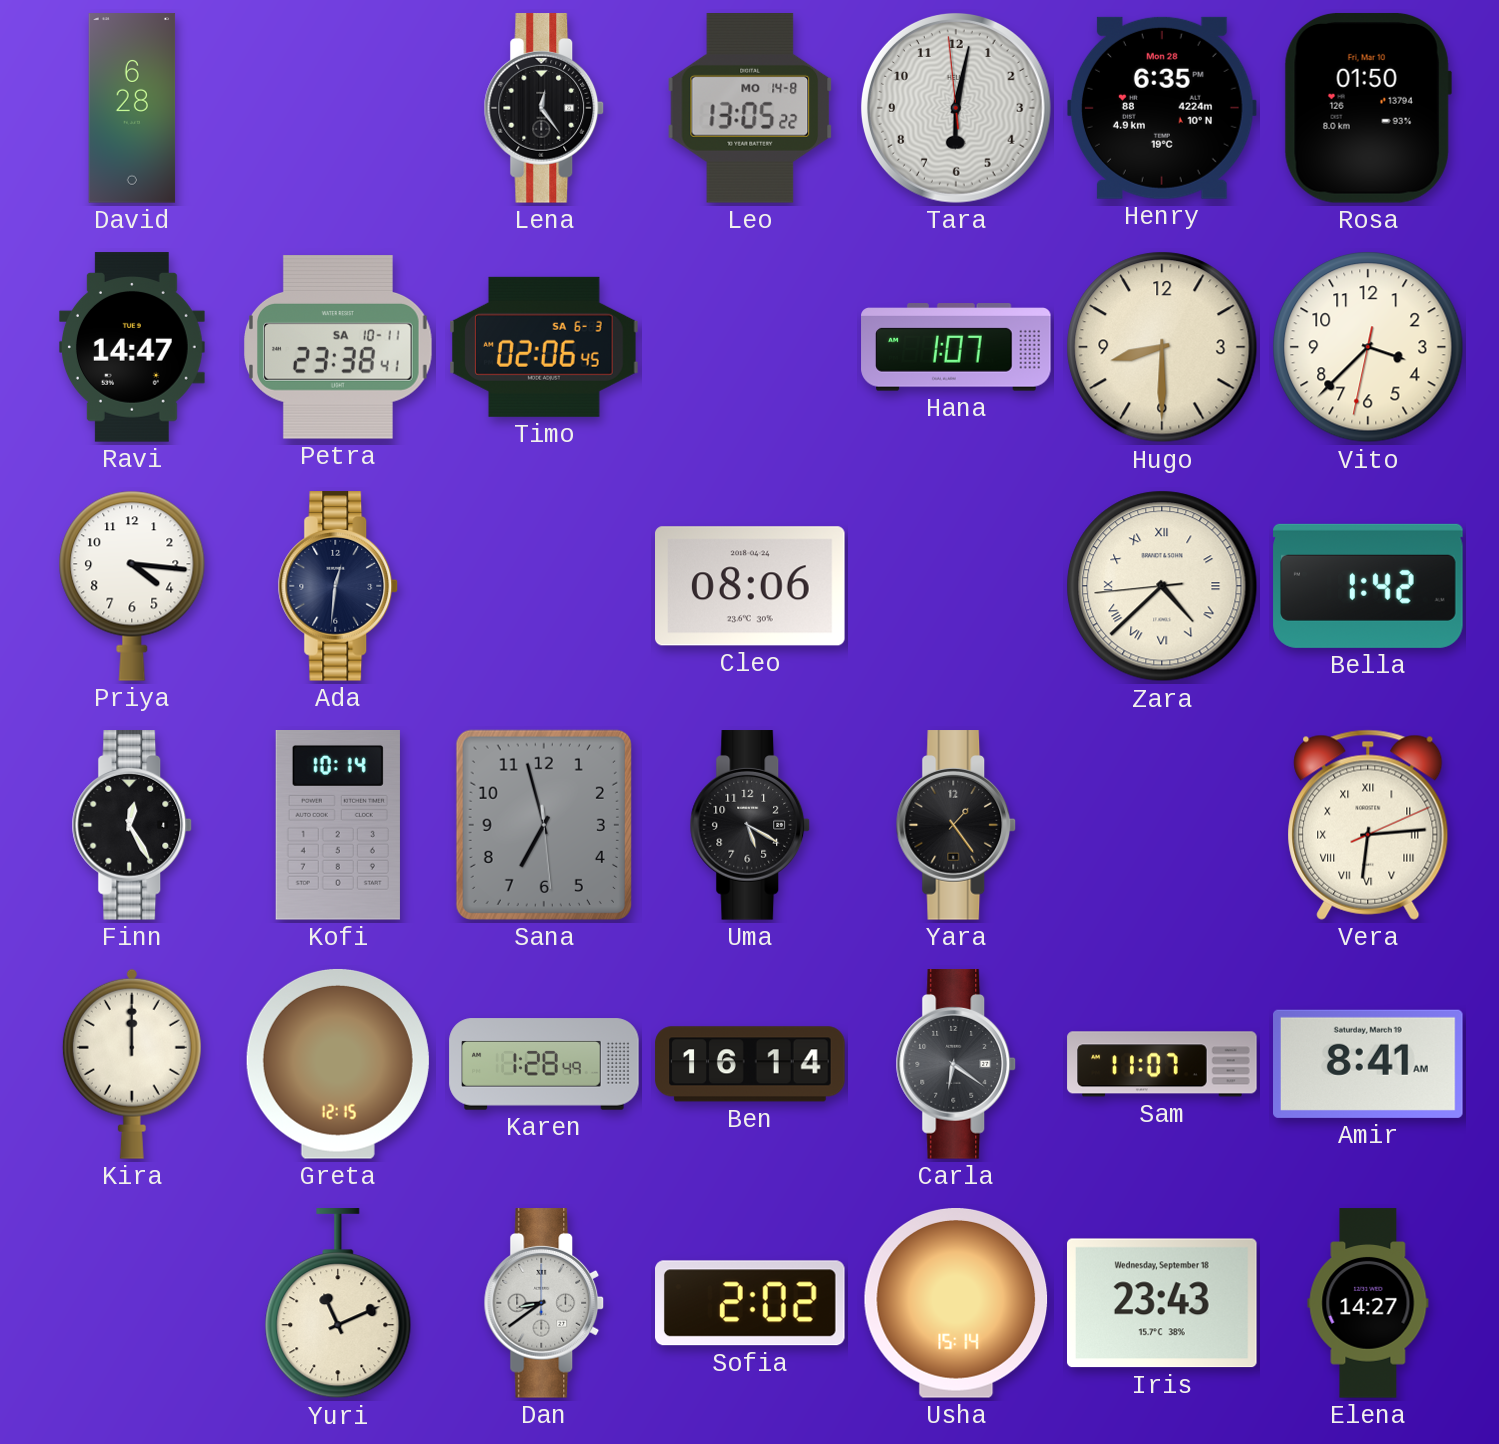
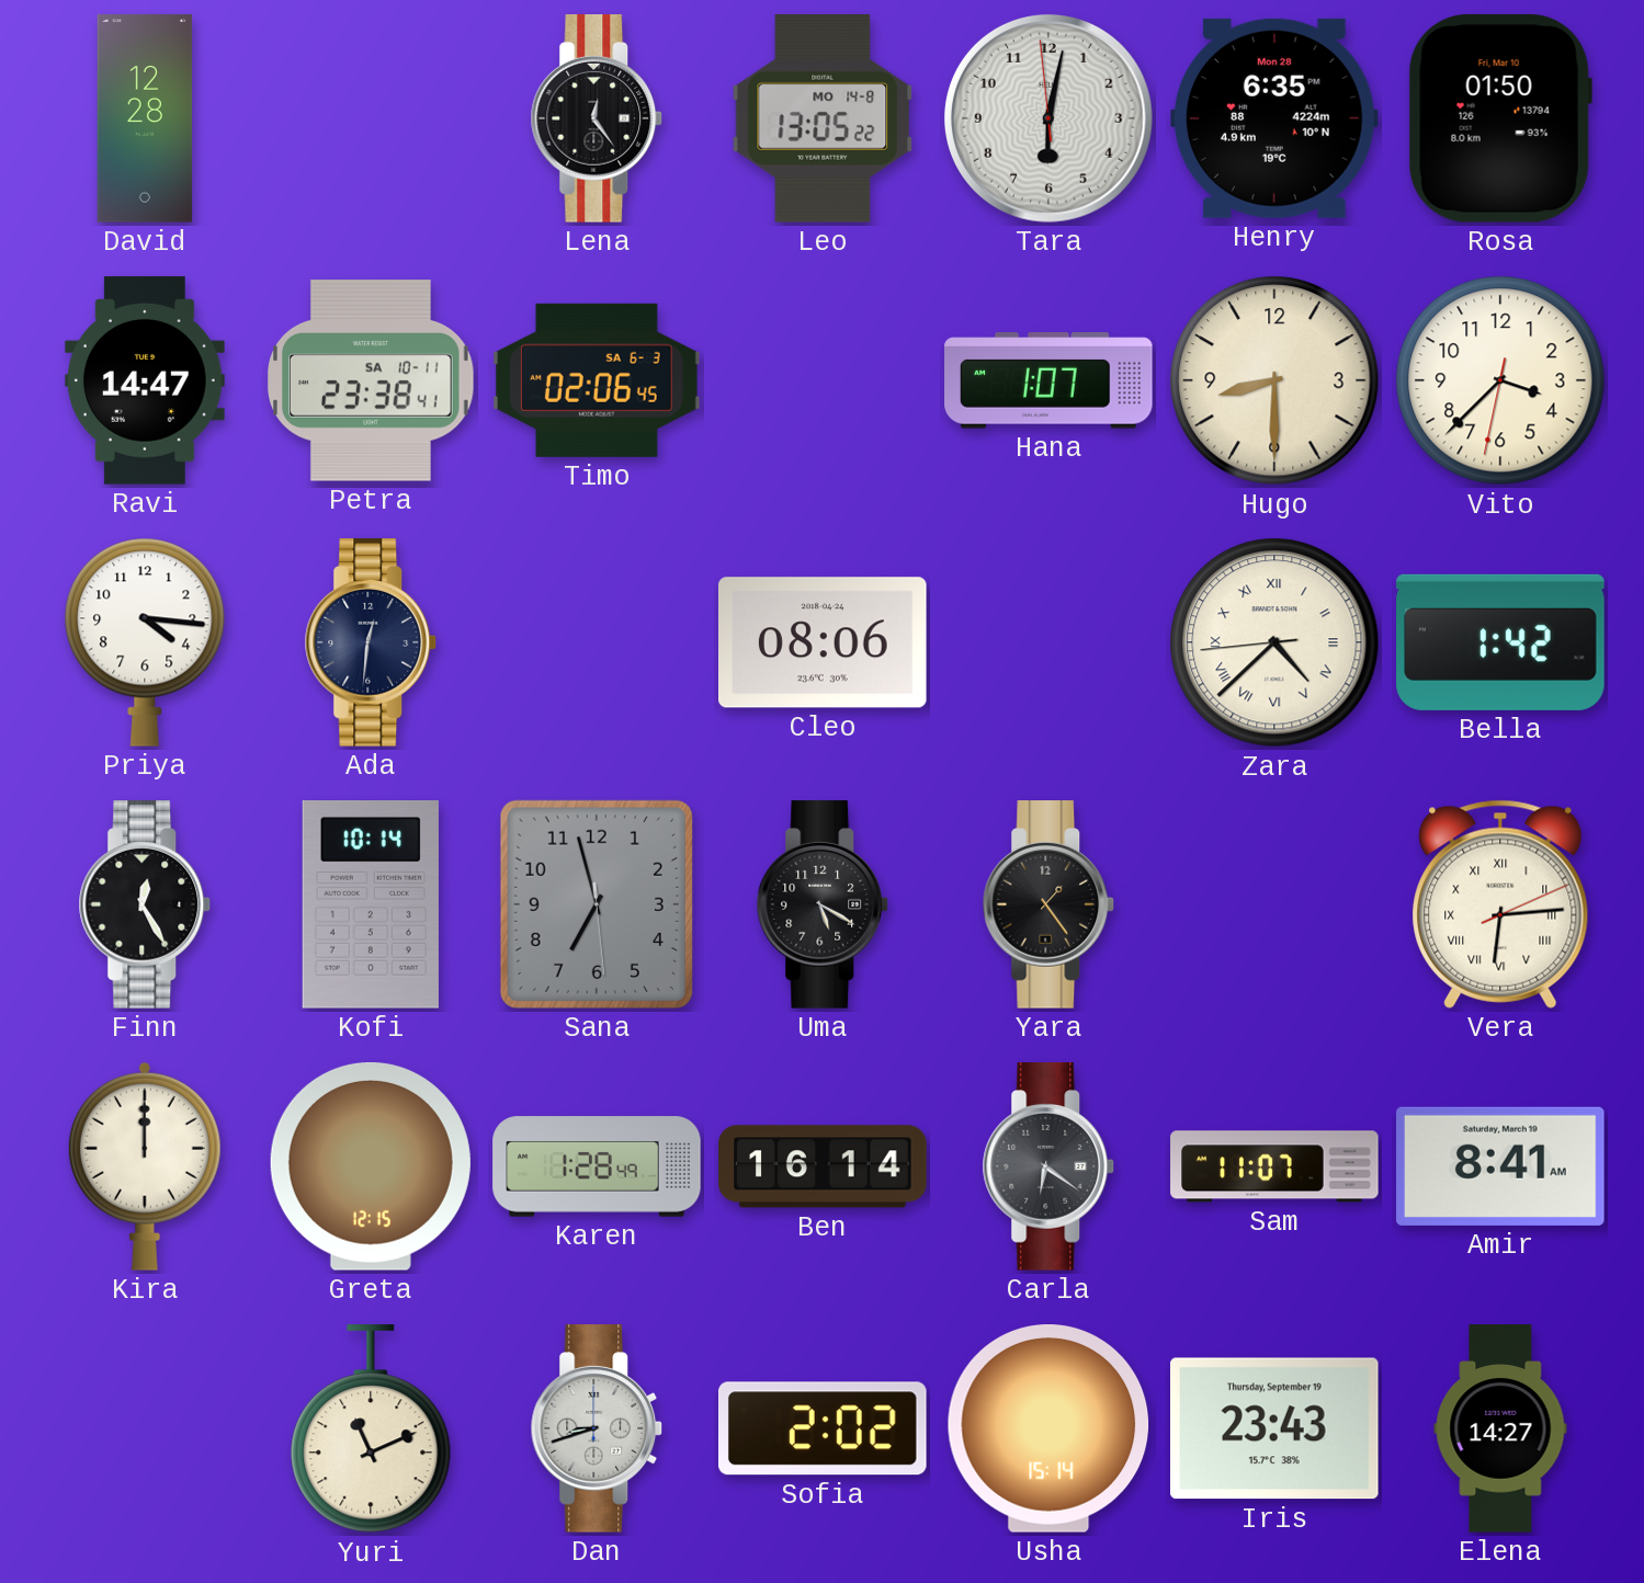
David: 6:28 -> 12:28 (145, 118)
Dan: 8:39 -> 8:42 (597, 1428)
Iris date: Wednesday, September 18 -> Thursday, September 19 (1275, 1428)
